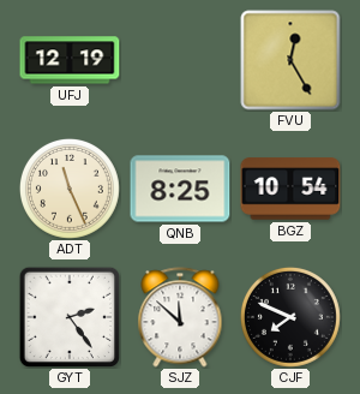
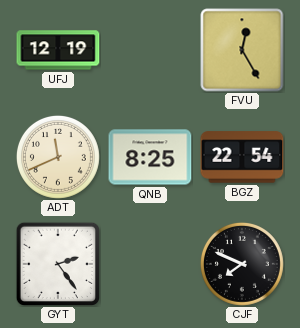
ADT: 11:26 -> 11:41 (58, 157)
BGZ: 10:54 -> 22:54 (242, 157)
SJZ: 11:52 -> none (180, 317)
